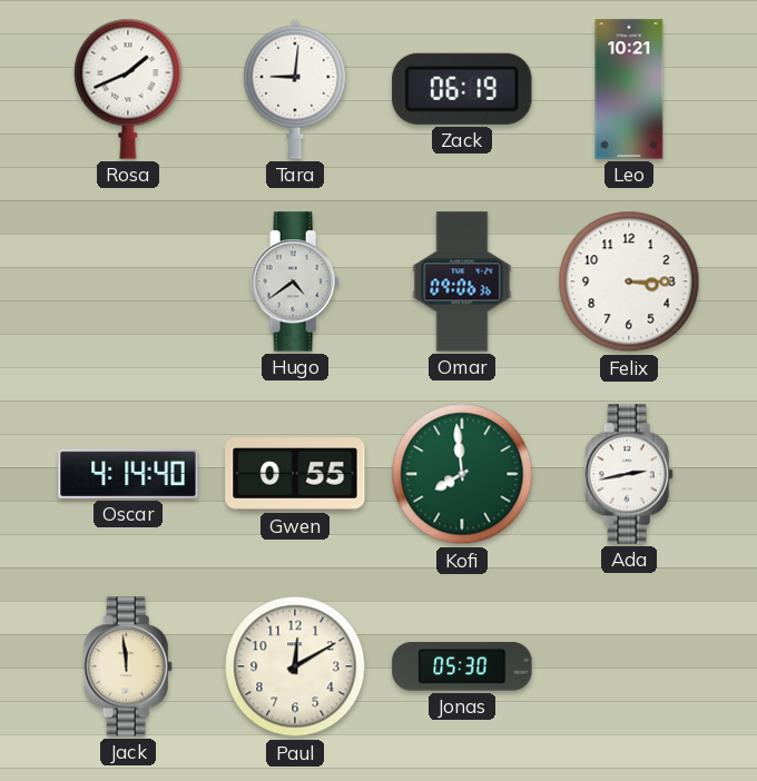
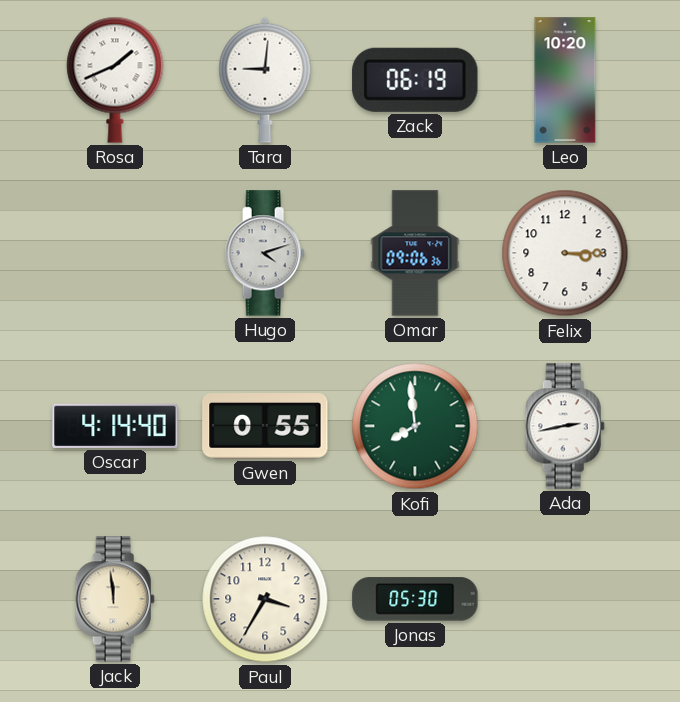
Leo: 10:21 -> 10:20 (565, 80)
Hugo: 4:39 -> 4:12 (265, 253)
Paul: 12:10 -> 3:35 (265, 599)
